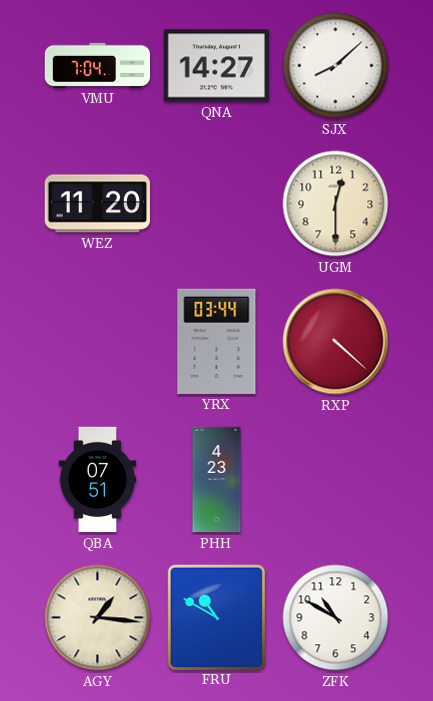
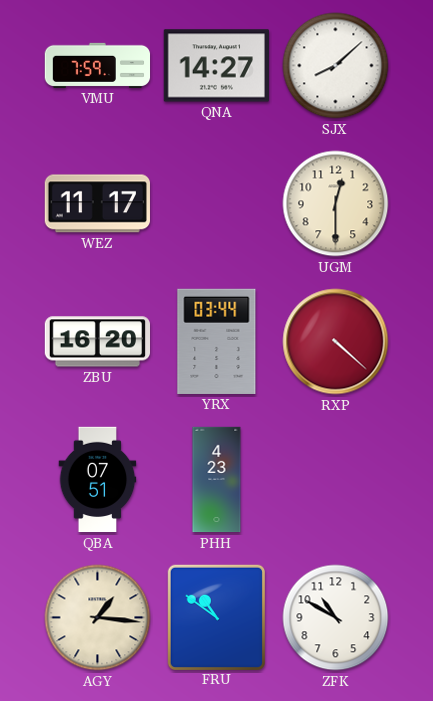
VMU: 7:04 -> 7:59 (98, 65)
WEZ: 11:20 -> 11:17 (97, 204)
ZBU: none -> 16:20 (98, 342)
FRU: 10:50 -> 10:51 (216, 617)
